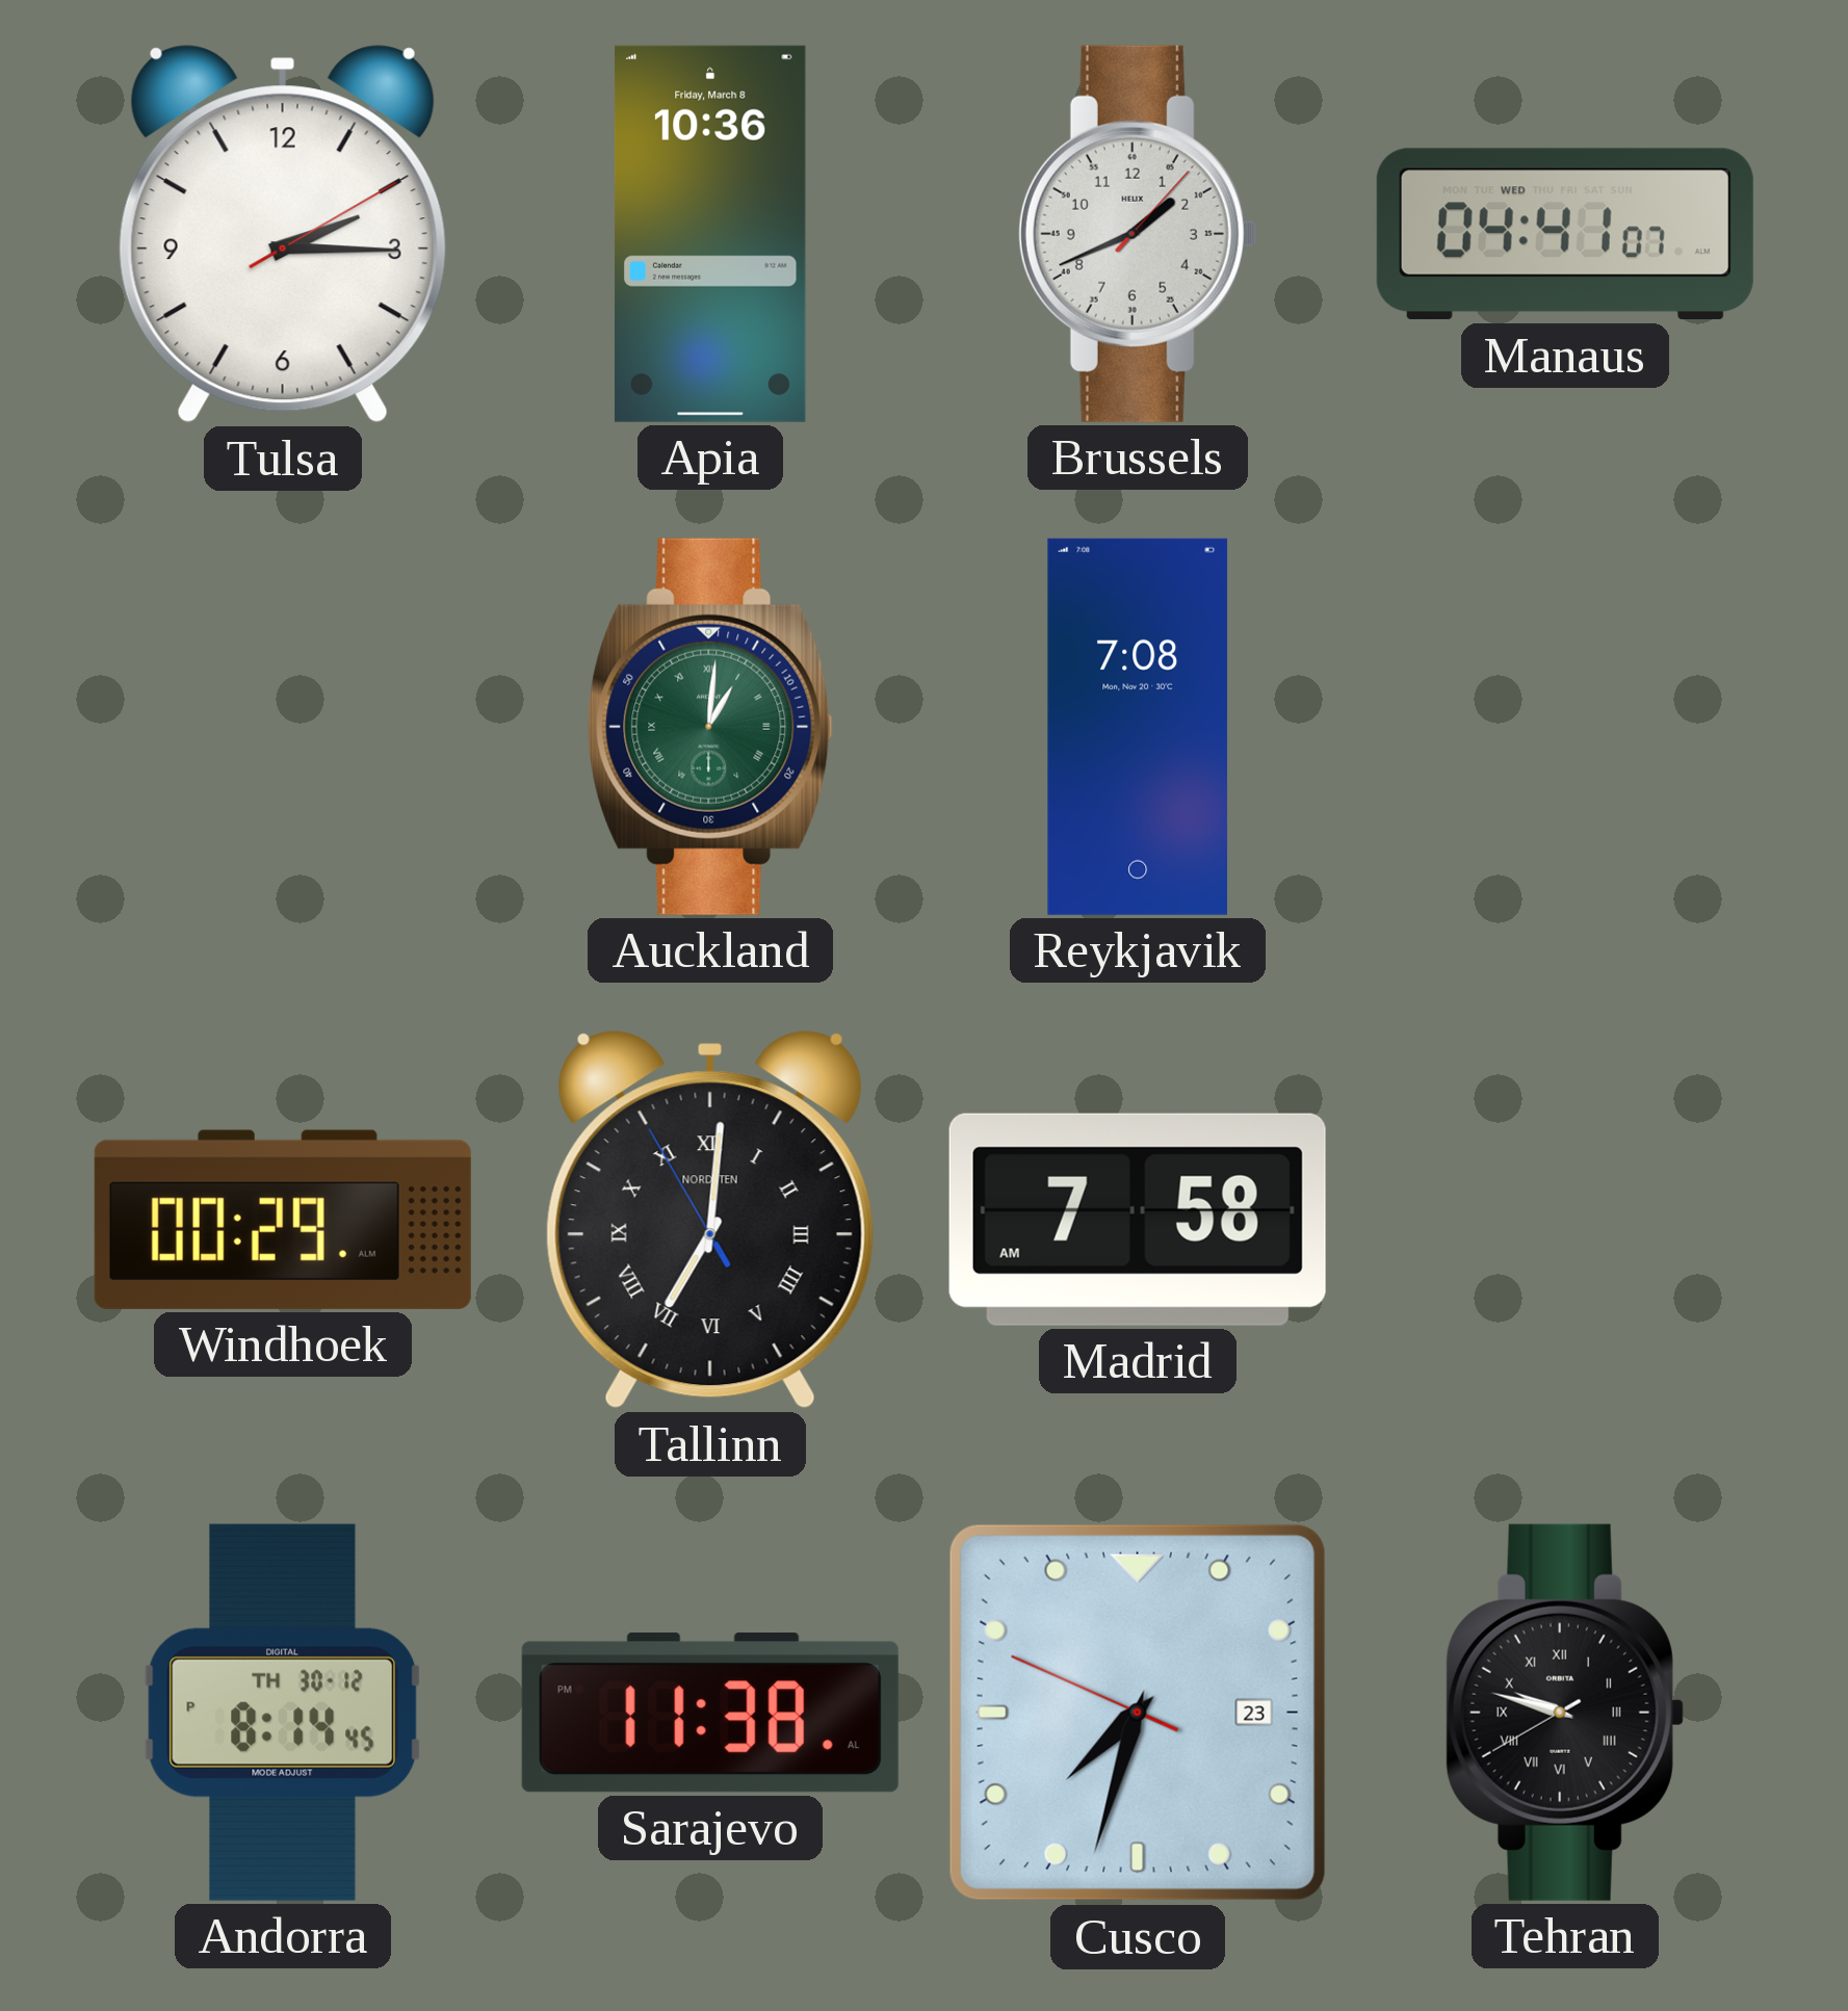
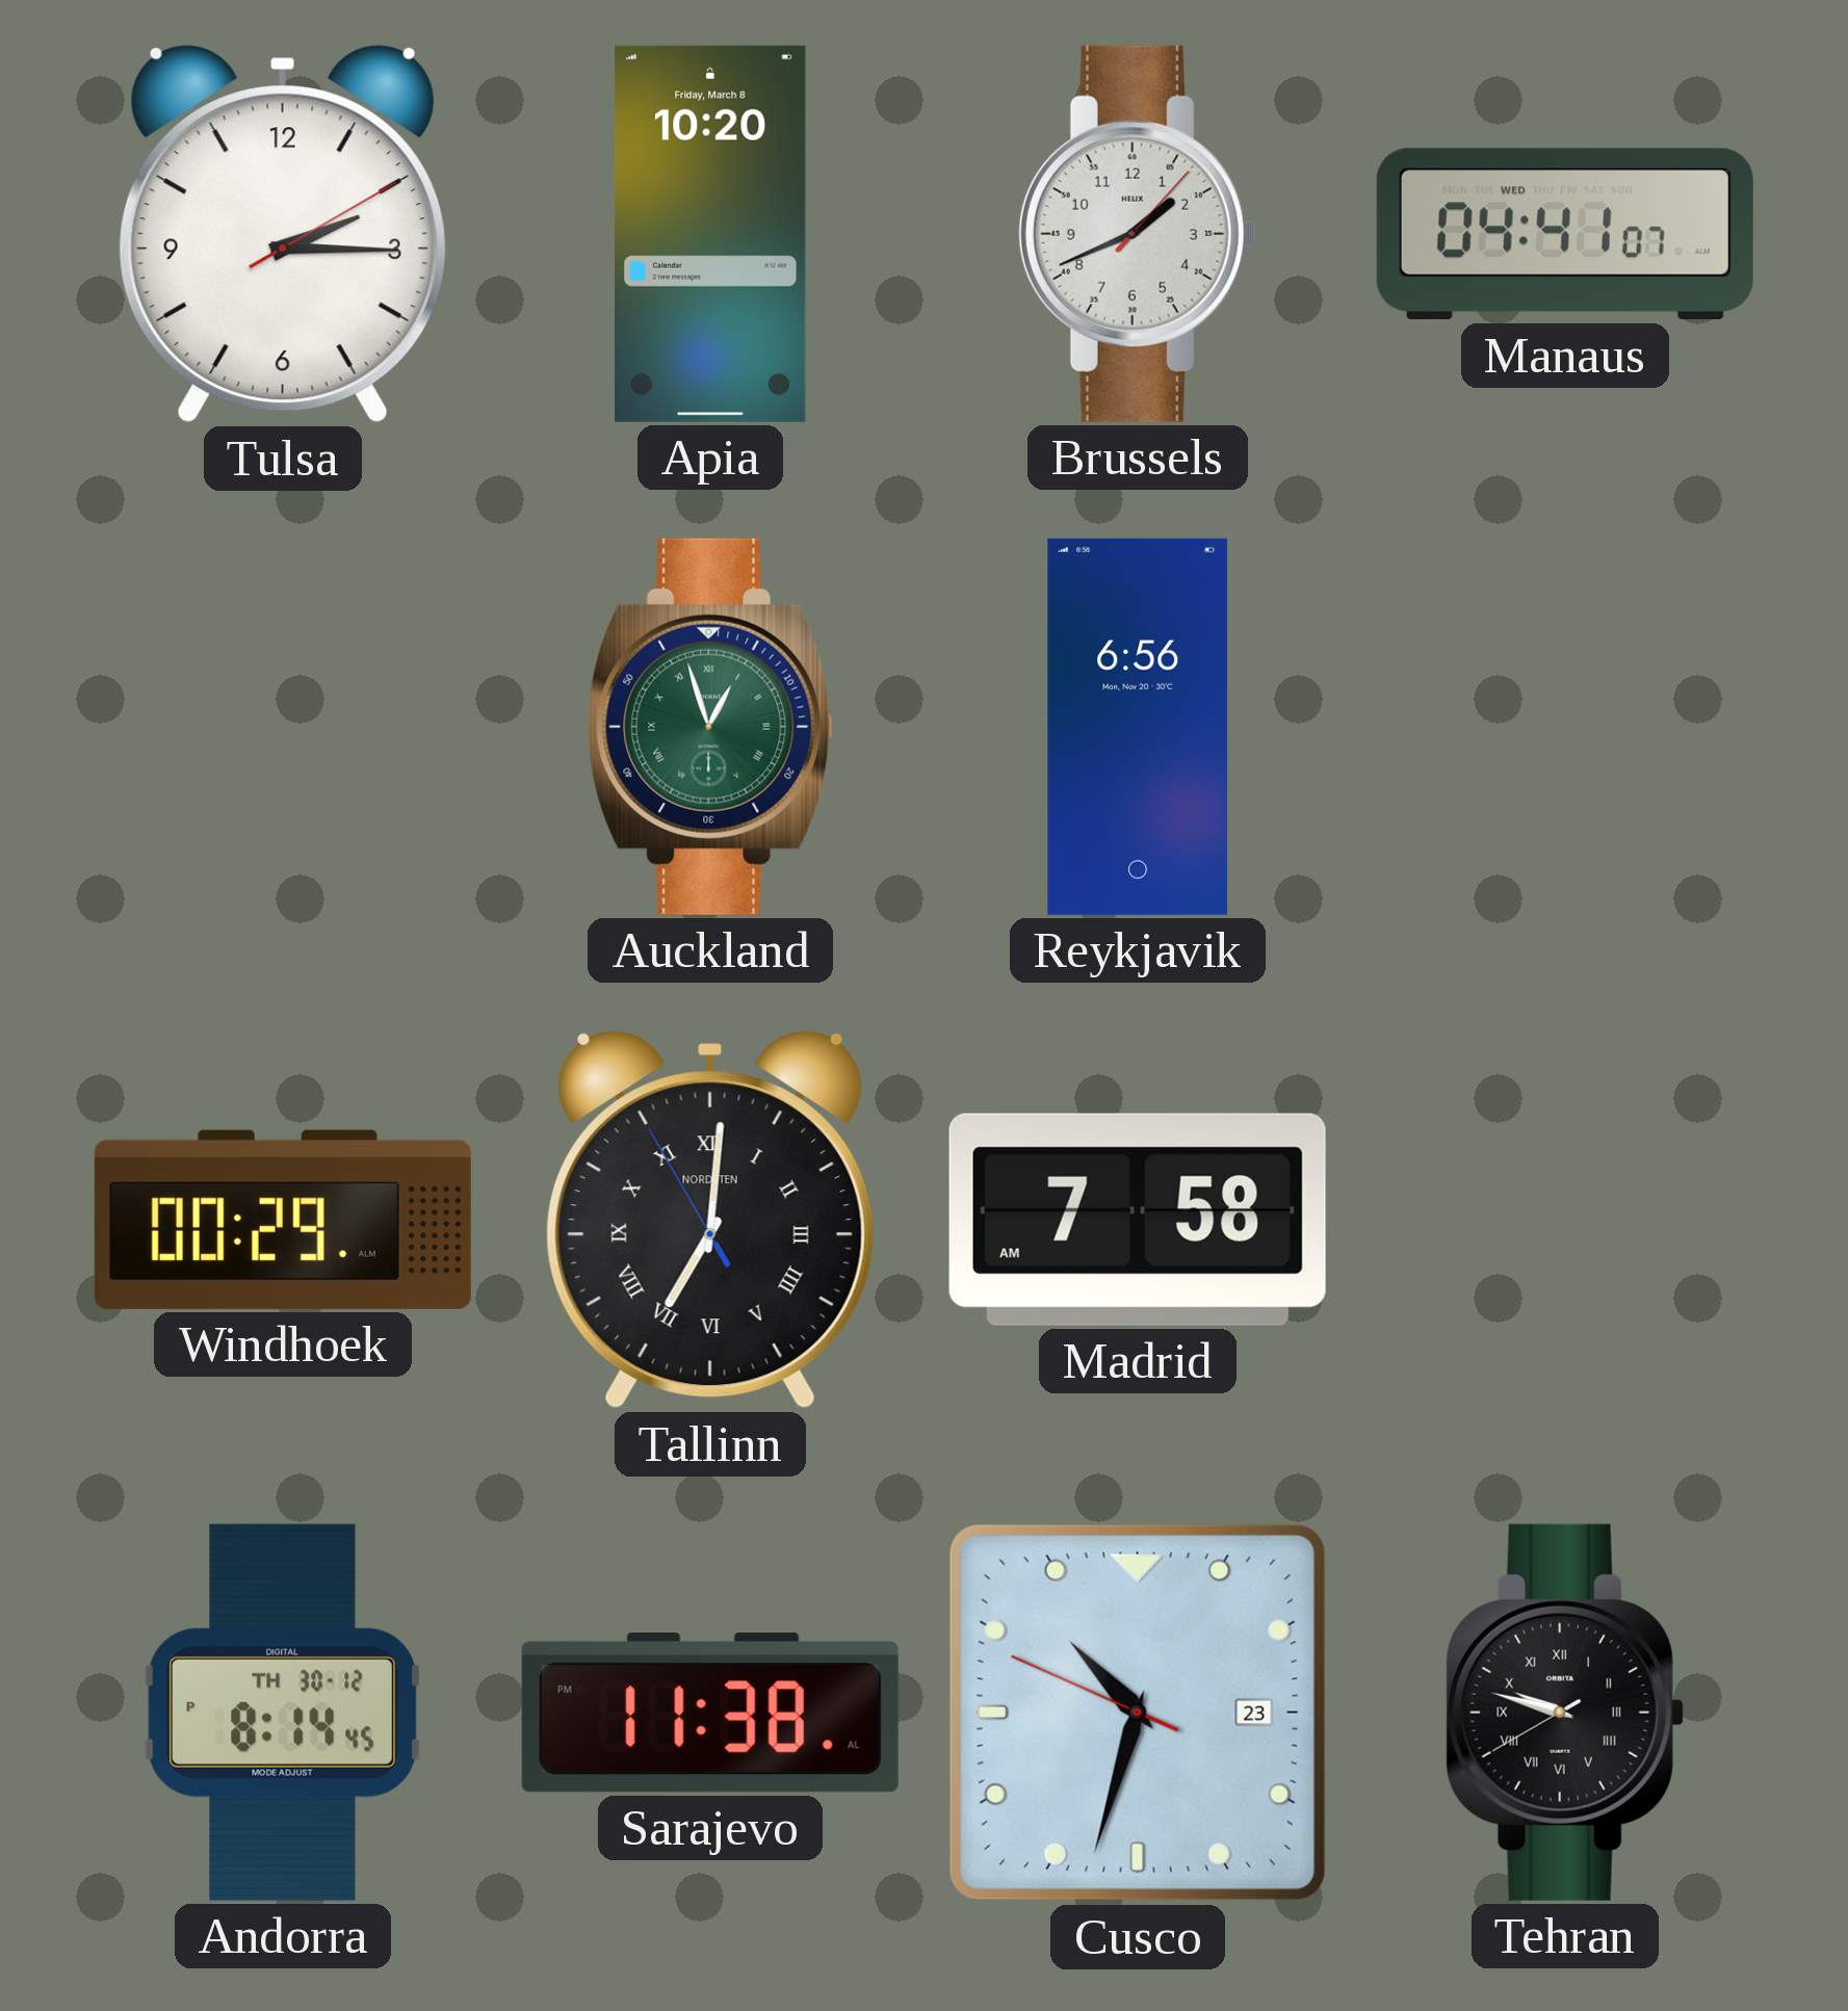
Apia: 10:36 -> 10:20 (710, 234)
Auckland: 1:01 -> 12:57 (710, 727)
Reykjavik: 7:08 -> 6:56 (1138, 727)
Cusco: 7:32 -> 10:32 (1138, 1713)
